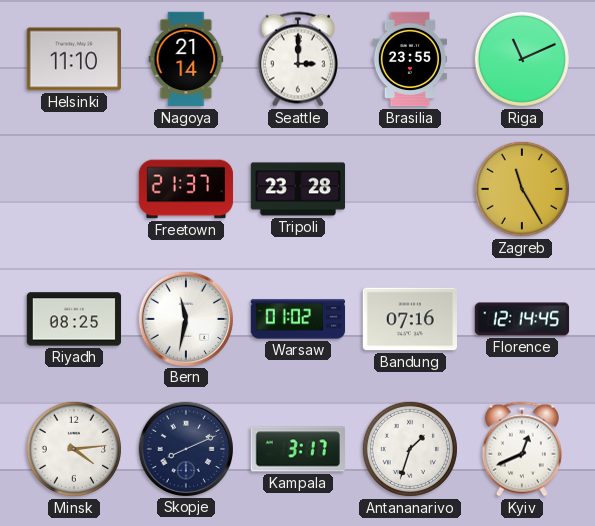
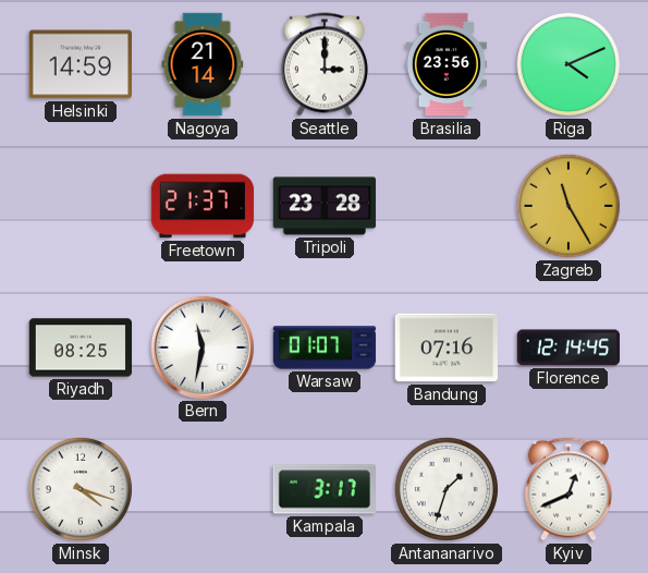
Helsinki: 11:10 -> 14:59 (80, 64)
Brasilia: 23:55 -> 23:56 (447, 64)
Riga: 11:11 -> 4:11 (568, 64)
Warsaw: 01:02 -> 01:07 (325, 348)
Minsk: 4:14 -> 4:18 (81, 489)
Skopje: 8:11 -> none (185, 448)
